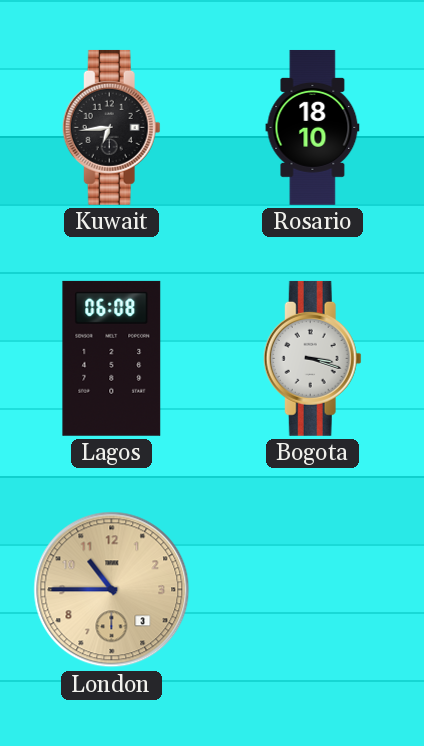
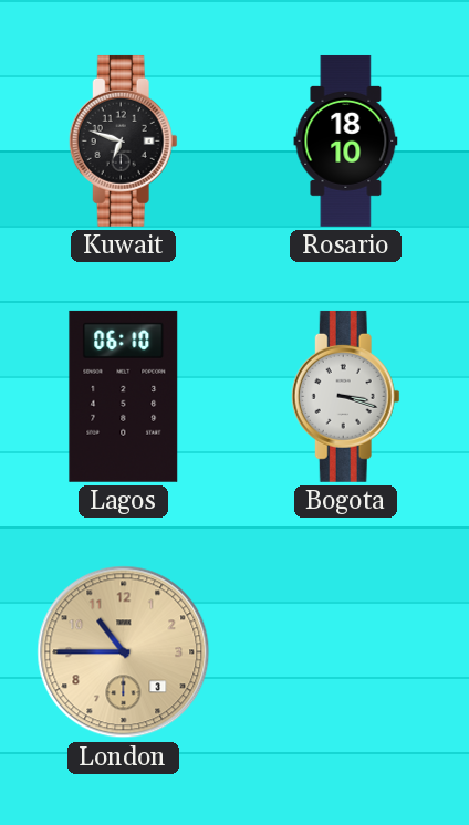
Kuwait: 6:44 -> 6:48 (123, 140)
Lagos: 06:08 -> 06:10 (124, 396)
